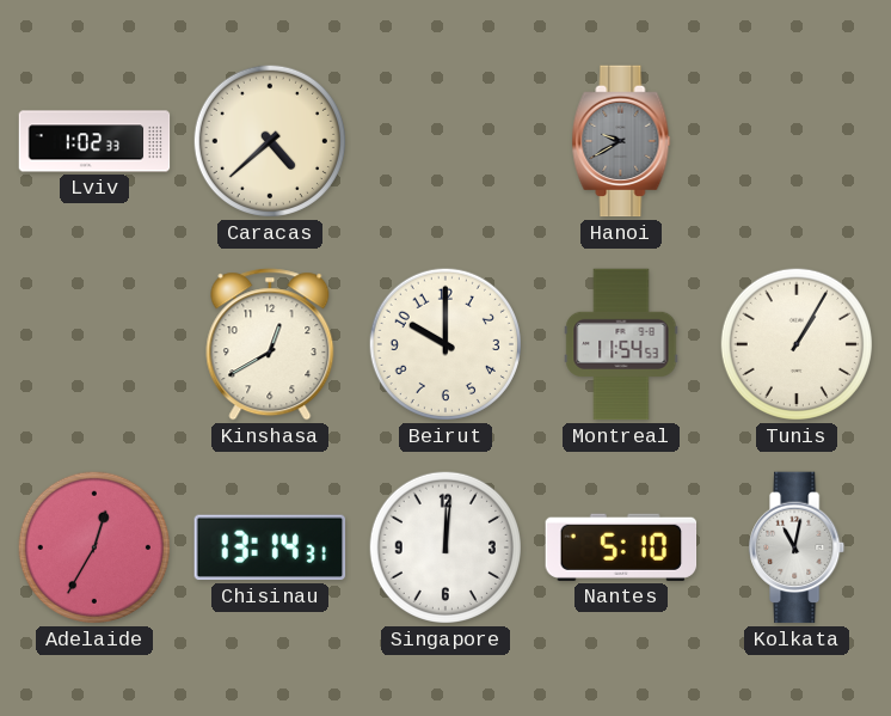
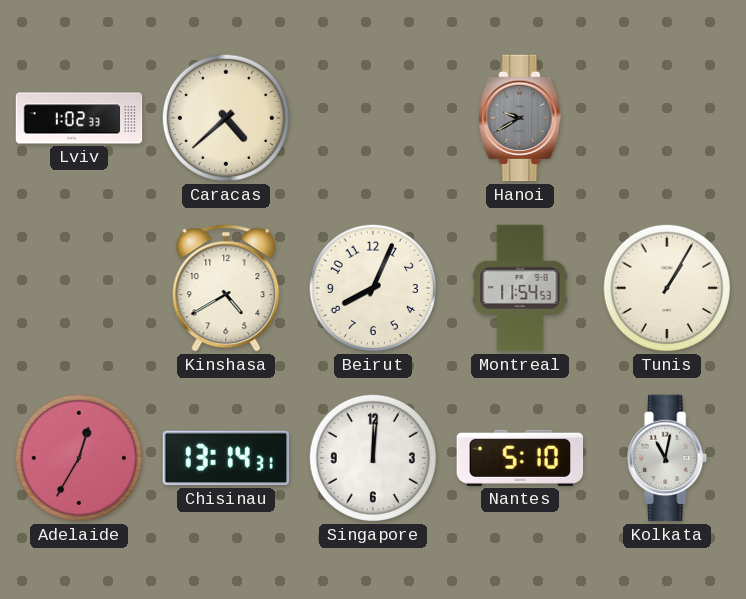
Kinshasa: 12:40 -> 4:40 (226, 288)
Beirut: 10:00 -> 8:04 (373, 288)
